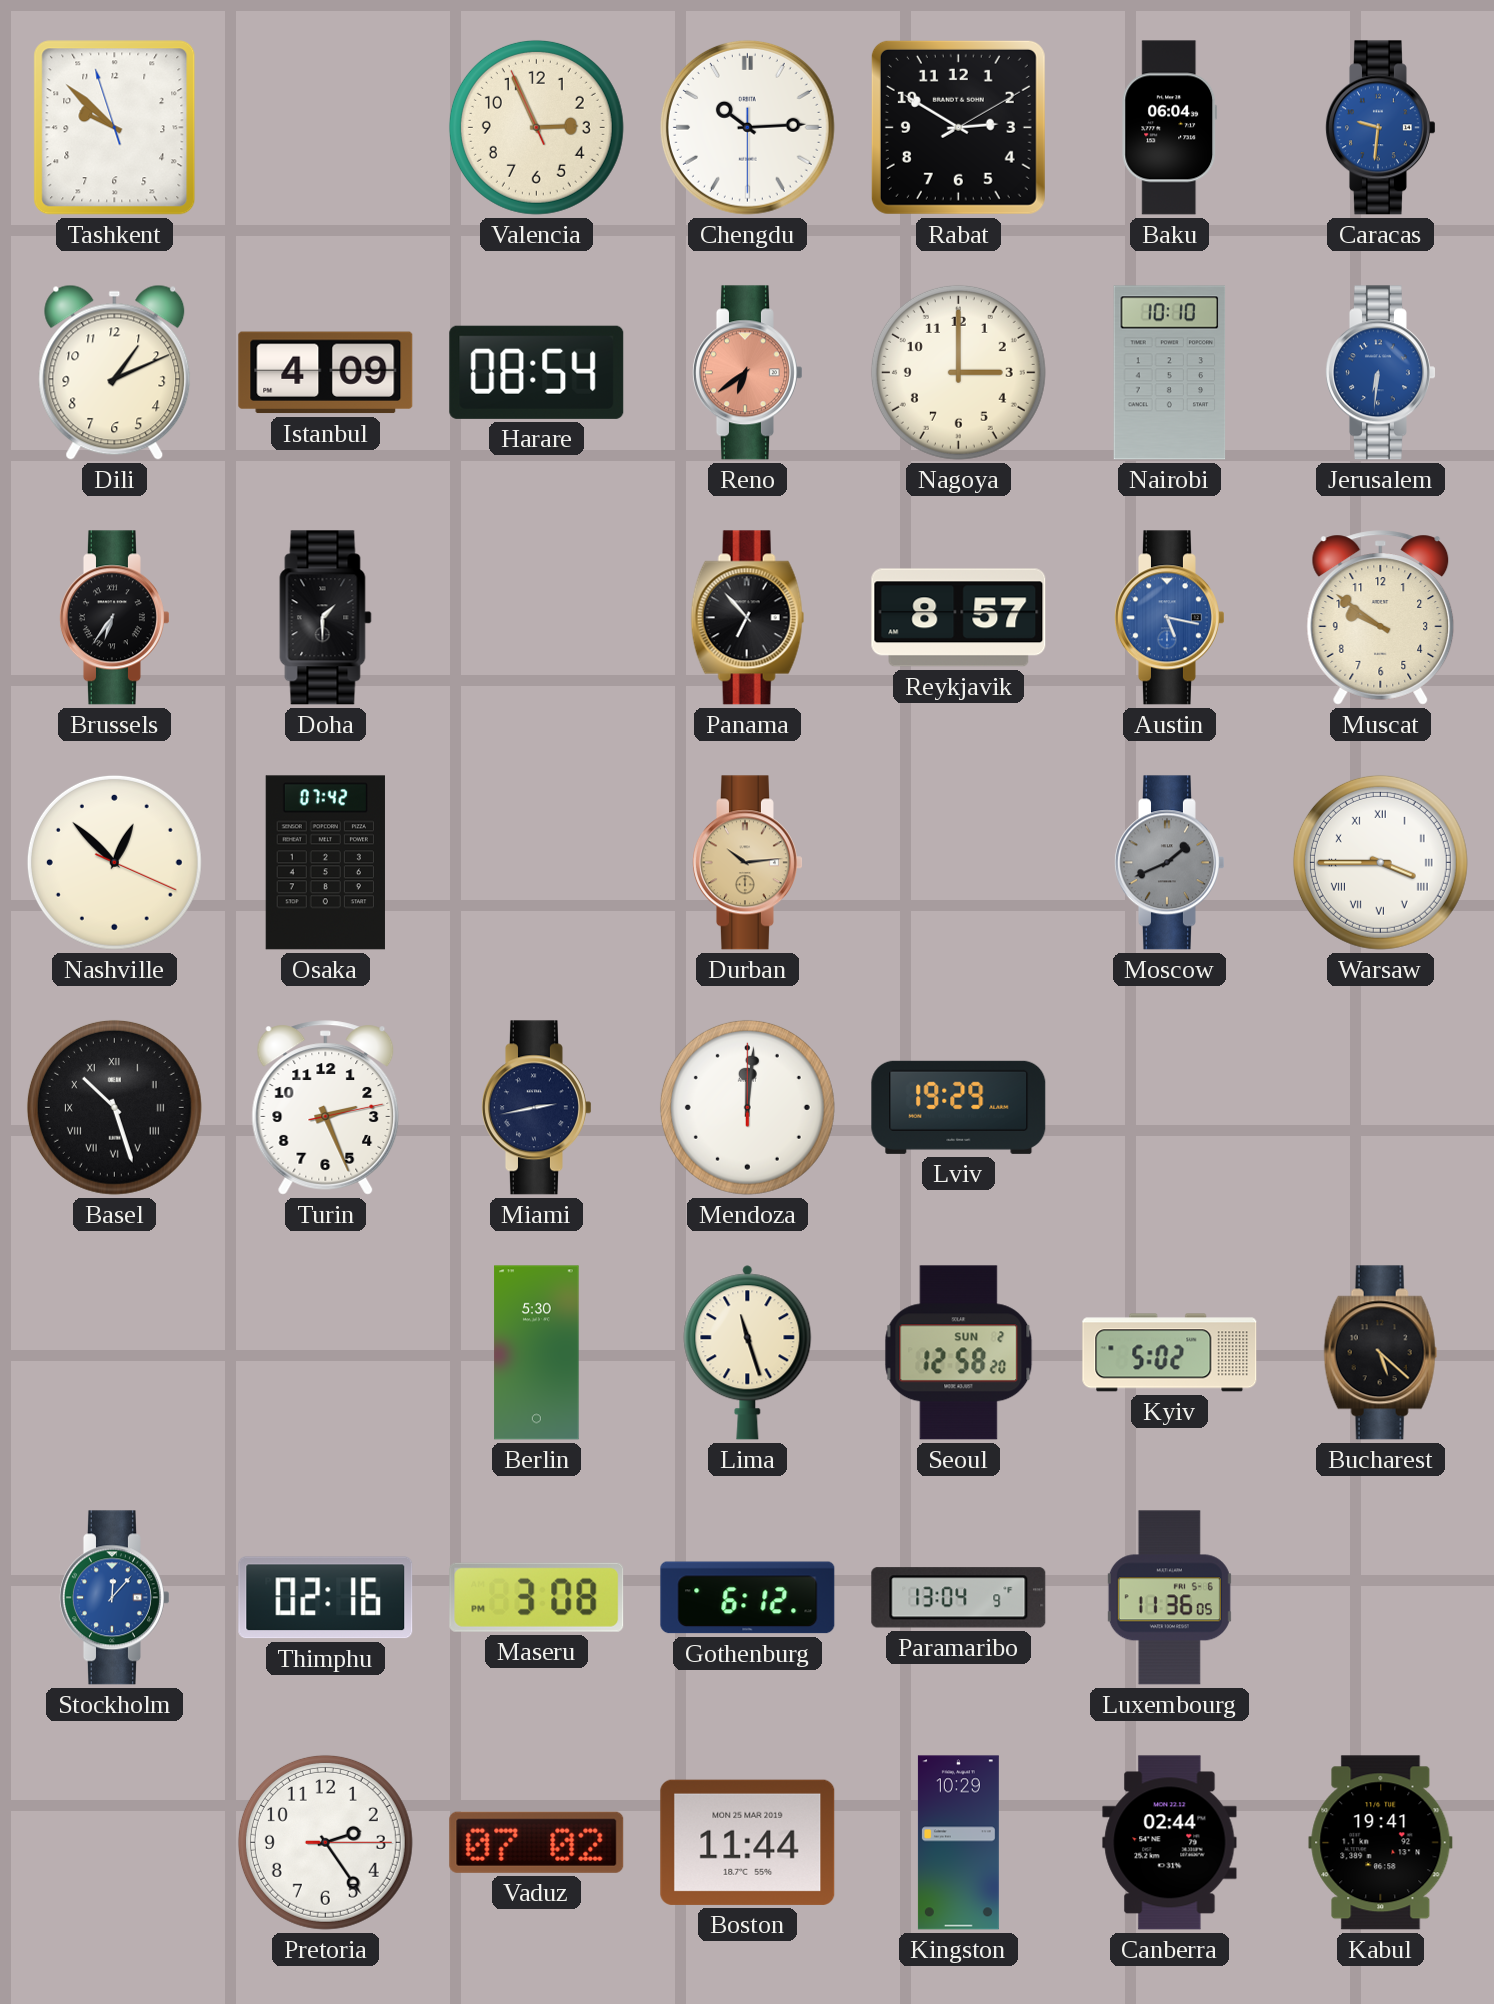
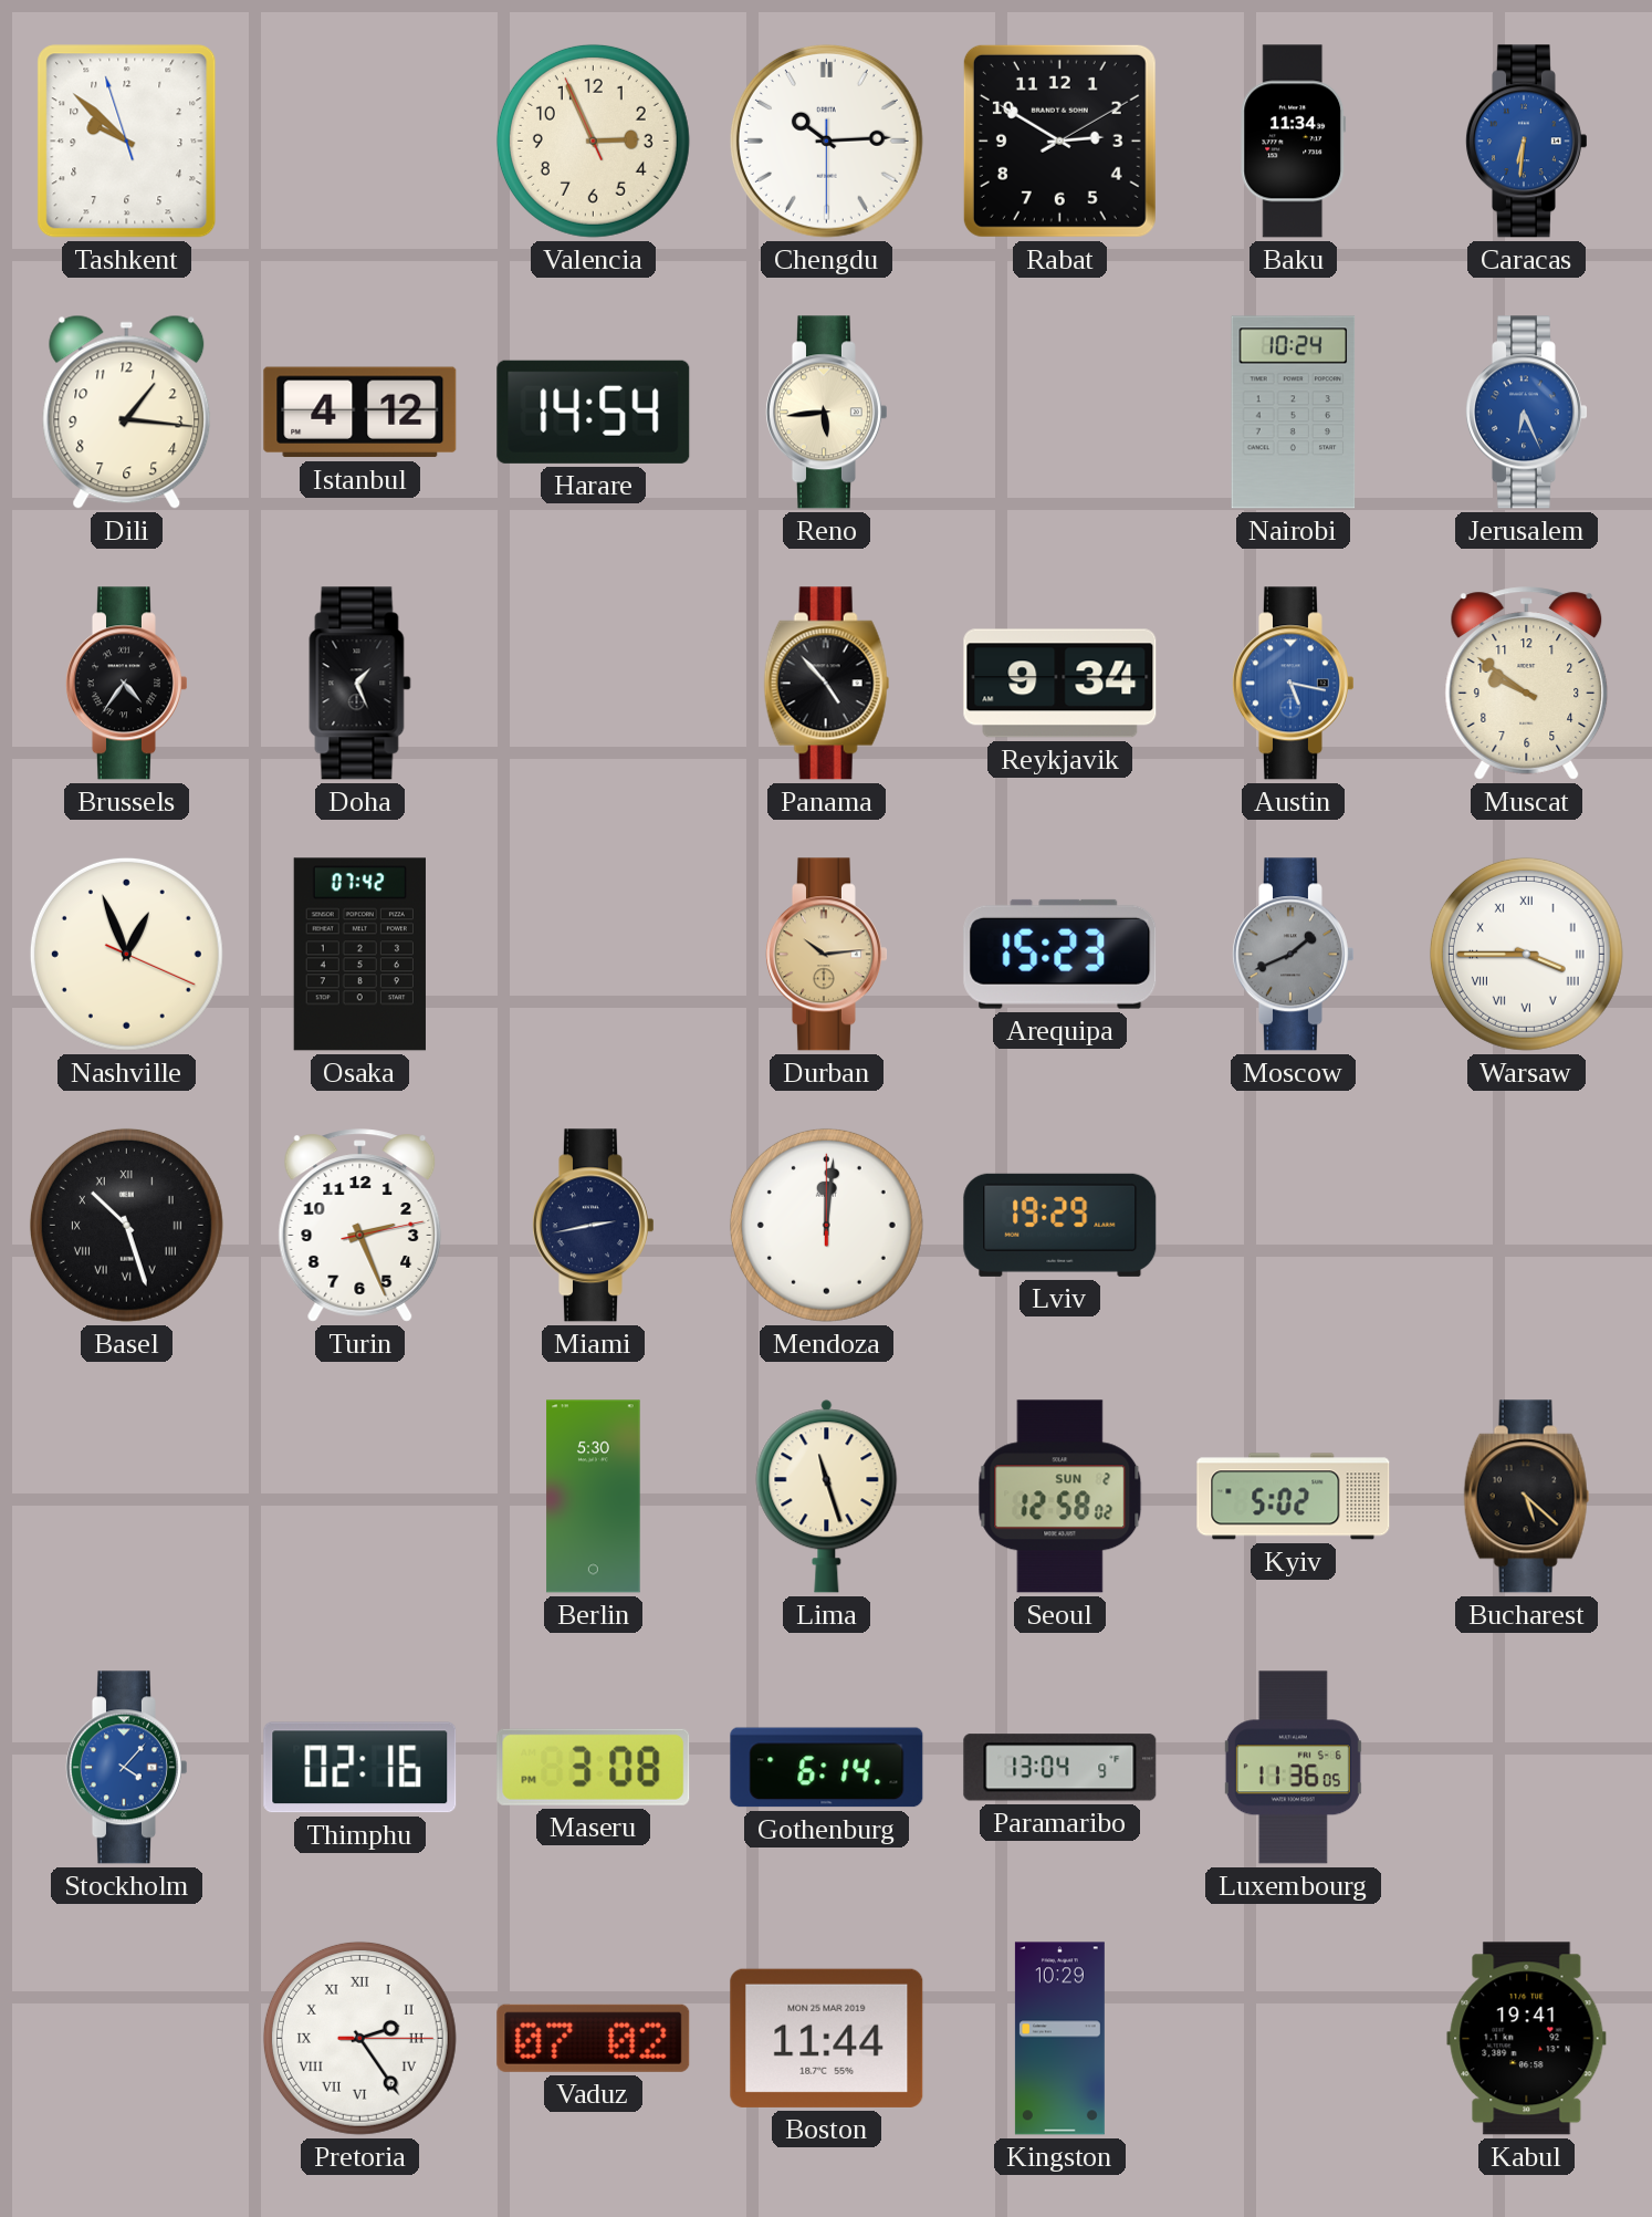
Baku: 06:04 -> 11:34 (1294, 142)
Caracas: 9:31 -> 6:31 (1526, 142)
Dili: 1:11 -> 1:16 (127, 412)
Istanbul: 4:09 -> 4:12 (360, 413)
Harare: 08:54 -> 14:54 (594, 412)
Reno: 6:39 -> 5:44 (826, 413)
Reno dial: salmon -> cream (826, 413)
Nagoya: 3:00 -> none (958, 372)
Nairobi: 10:10 -> 10:24 (1294, 413)
Jerusalem: 6:31 -> 6:26 (1526, 413)
Brussels: 6:36 -> 4:36 (126, 684)
Doha: 1:30 -> 1:26 (360, 684)
Panama: 6:53 -> 4:53 (827, 684)
Reykjavik: 8:57 -> 9:34 (1060, 684)
Nashville: 12:52 -> 12:56 (126, 954)
Arequipa: none -> 15:23 (1060, 954)
Seoul: 12:58:20 -> 12:58:02 (1060, 1497)
Stockholm: 12:07 -> 4:07 (126, 1768)
Gothenburg: 6:12 -> 6:14 (827, 1768)
Pretoria numerals: Arabic -> Roman (359, 2038)
Canberra: 02:44 -> none (1170, 1843)
